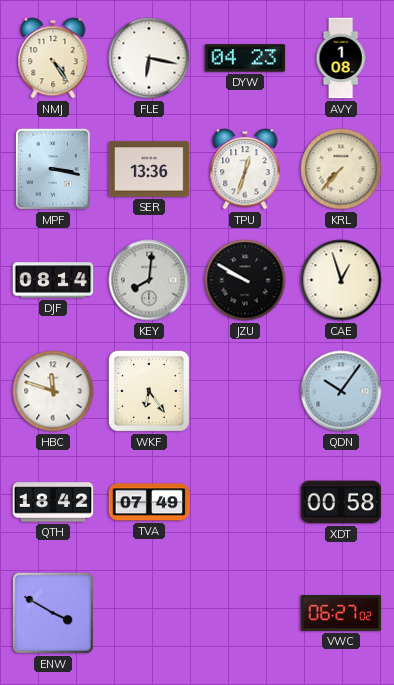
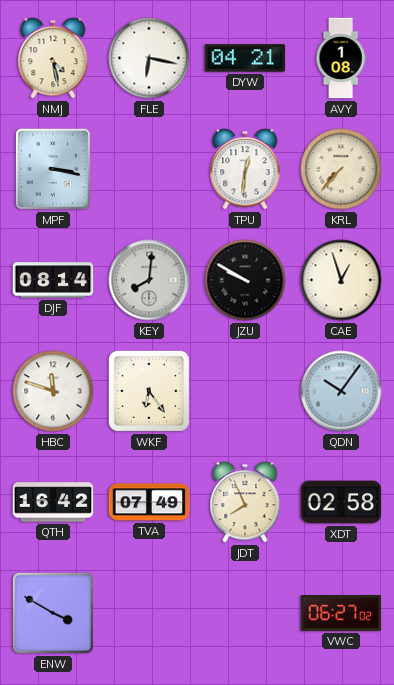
NMJ: 4:24 -> 4:28 (53, 58)
DYW: 04:23 -> 04:21 (245, 58)
SER: 13:36 -> none (149, 169)
TPU: 12:33 -> 12:31 (245, 169)
QTH: 18:42 -> 16:42 (53, 502)
JDT: none -> 7:56 (245, 502)
XDT: 00:58 -> 02:58 (341, 502)
